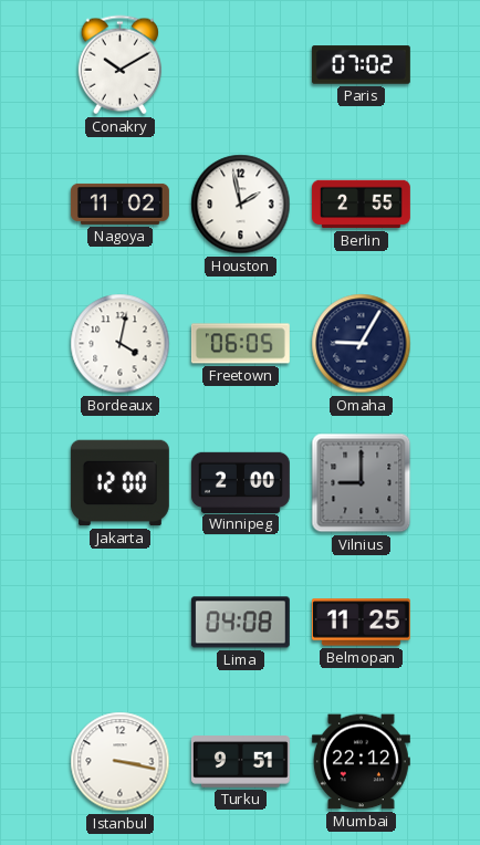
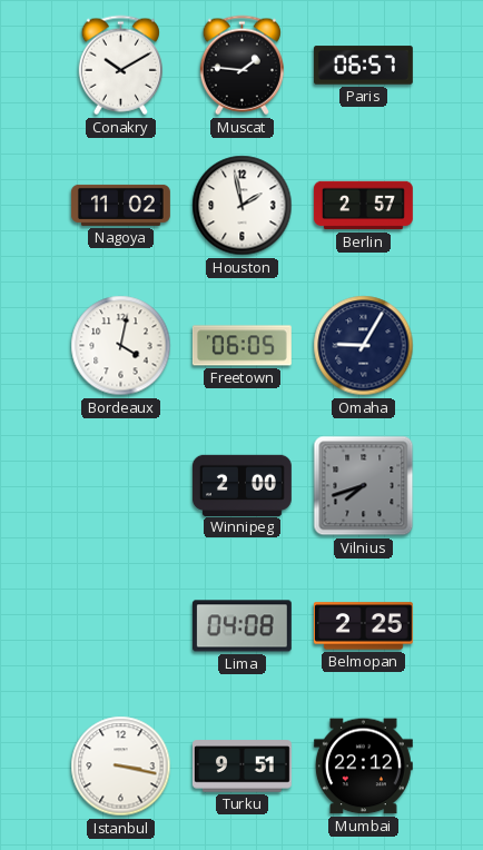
Muscat: none -> 1:46 (241, 66)
Paris: 07:02 -> 06:57 (363, 66)
Berlin: 2:55 -> 2:57 (363, 206)
Jakarta: 12:00 -> none (119, 483)
Vilnius: 9:00 -> 7:42 (364, 486)
Belmopan: 11:25 -> 2:25 (363, 626)
